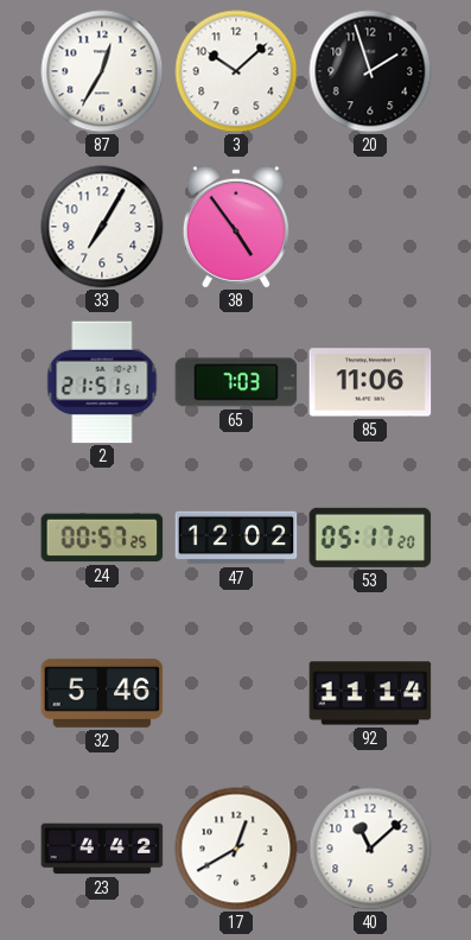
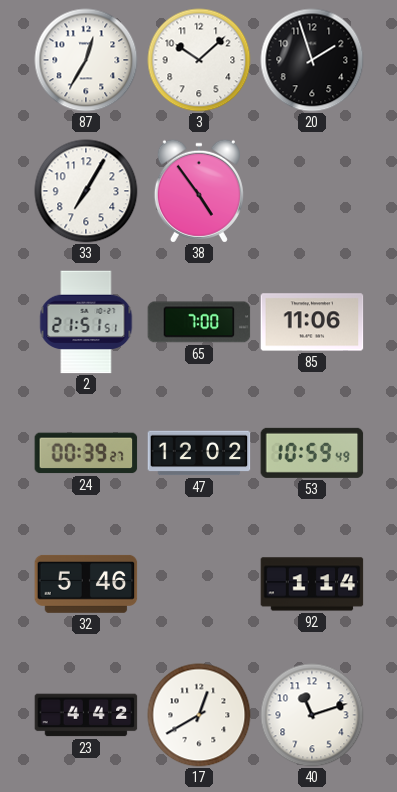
65: 7:03 -> 7:00 (199, 322)
24: 00:57 -> 00:39 (86, 453)
53: 05:17 -> 10:59 (312, 453)
92: 11:14 -> 1:14 (312, 584)
40: 11:08 -> 11:12 (312, 715)
